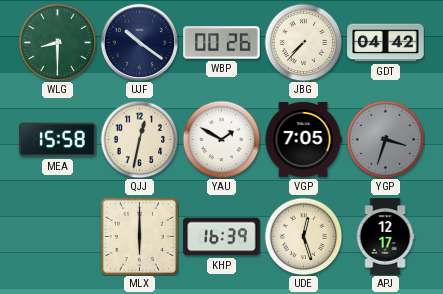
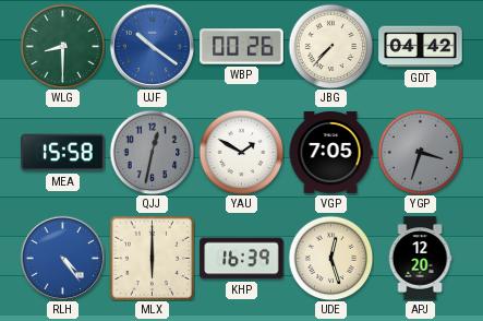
UJF dial: navy -> blue (152, 46)
QJJ dial: cream -> grey (152, 152)
RLH: none -> 4:24 (62, 258)
APJ: 12:17 -> 12:20 (420, 259)
